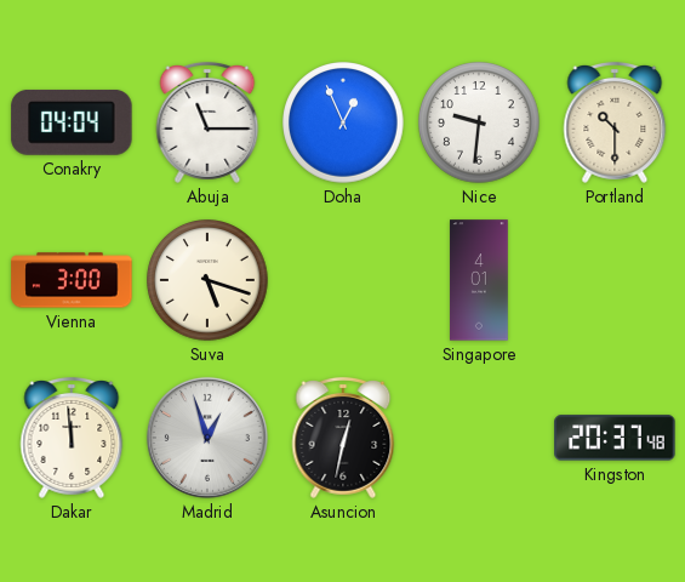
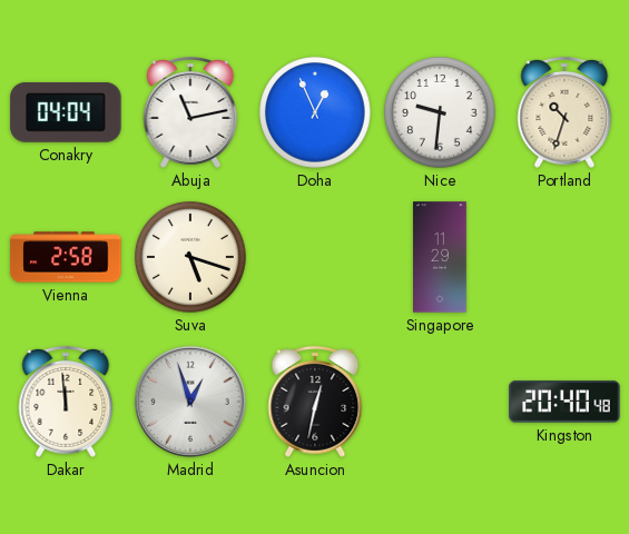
Abuja: 11:15 -> 11:13 (190, 112)
Portland: 10:30 -> 10:33 (564, 112)
Vienna: 3:00 -> 2:58 (66, 257)
Singapore: 4:01 -> 11:29 (440, 257)
Kingston: 20:37 -> 20:40 (564, 402)
